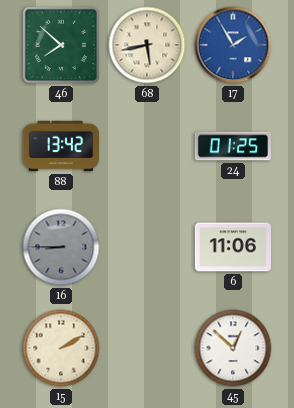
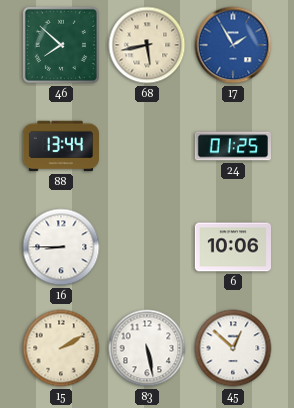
88: 13:42 -> 13:44 (60, 146)
16 dial: grey -> white (61, 247)
6: 11:06 -> 10:06 (232, 247)
83: none -> 5:28 (147, 348)
